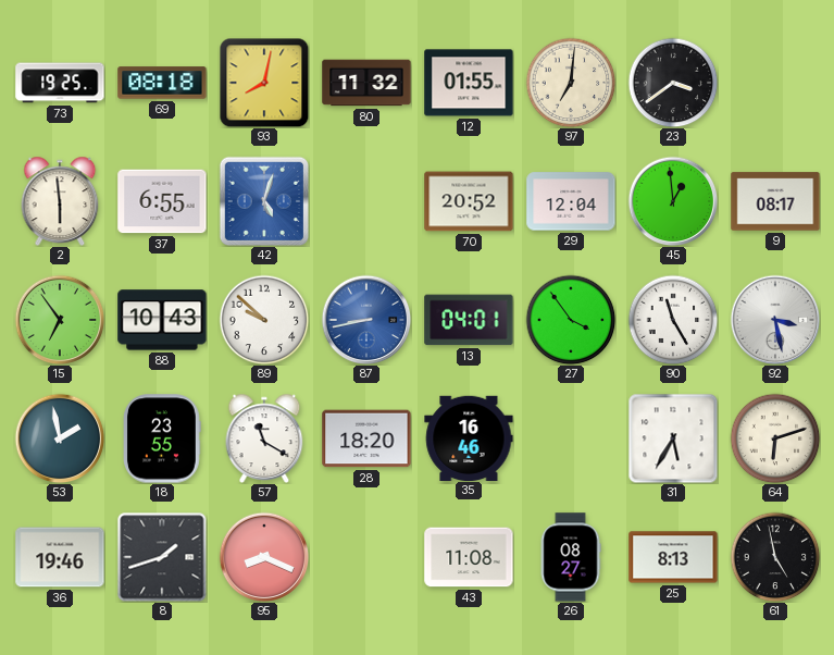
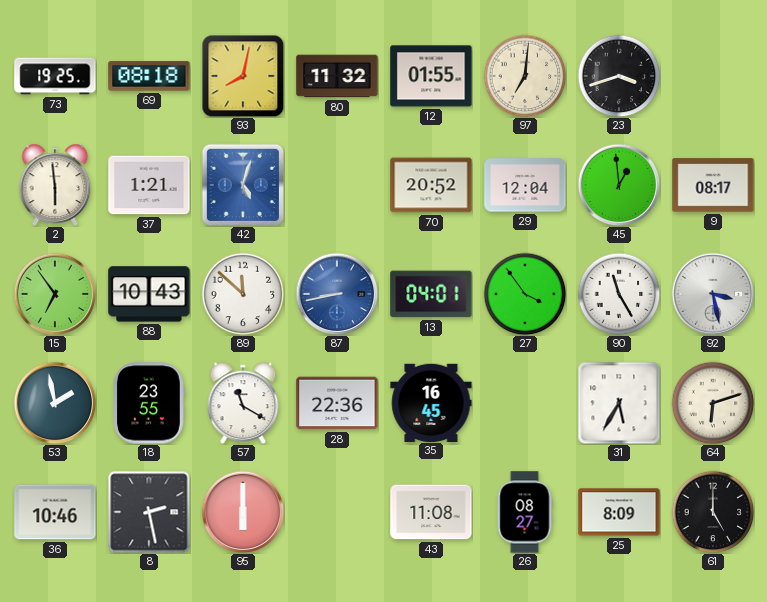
23: 3:39 -> 3:42 (619, 76)
37: 6:55 -> 1:21 (149, 185)
89: 9:52 -> 11:52 (243, 294)
28: 18:20 -> 22:36 (337, 403)
35: 16:46 -> 16:45 (431, 402)
36: 19:46 -> 10:46 (55, 512)
8: 1:42 -> 2:28 (149, 512)
95: 8:19 -> 6:00 (243, 512)
25: 8:13 -> 8:09 (619, 512)
61: 4:58 -> 5:00 (713, 512)
